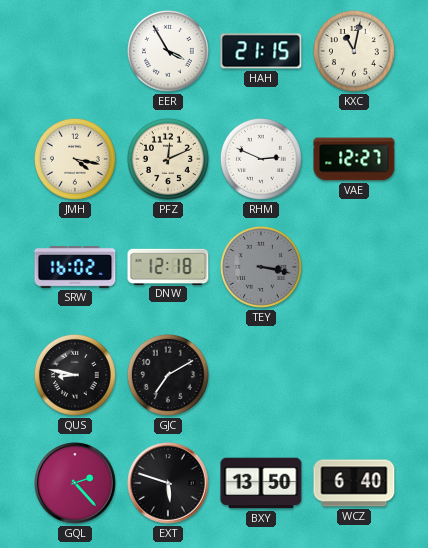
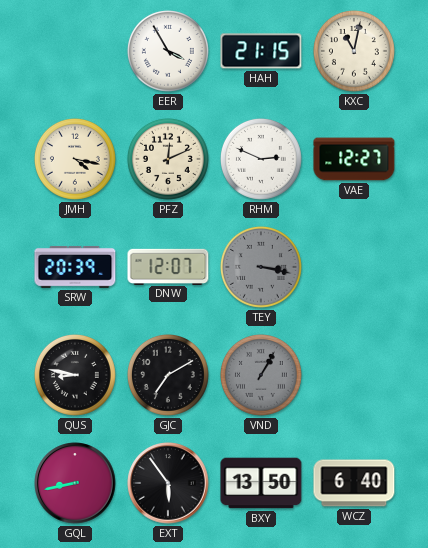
SRW: 16:02 -> 20:39 (75, 267)
DNW: 12:18 -> 12:07 (168, 266)
VND: none -> 1:05 (261, 375)
GQL: 2:23 -> 8:43 (75, 483)
EXT: 5:48 -> 5:54 (168, 483)
